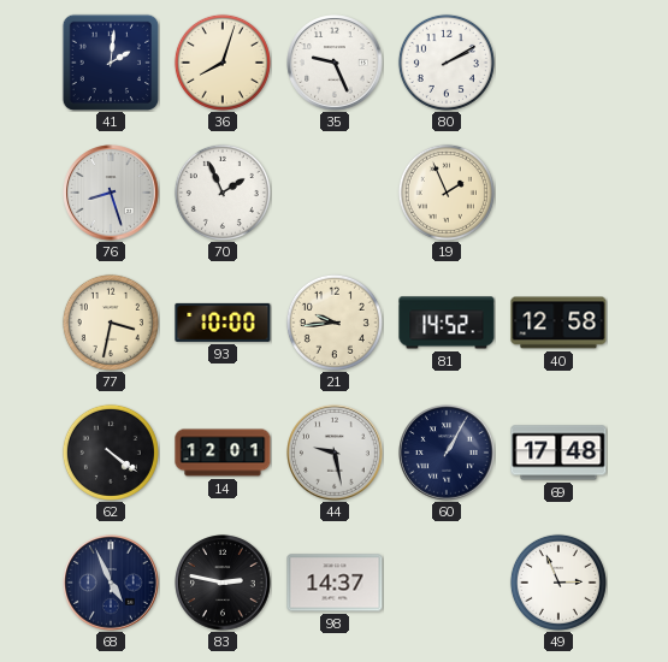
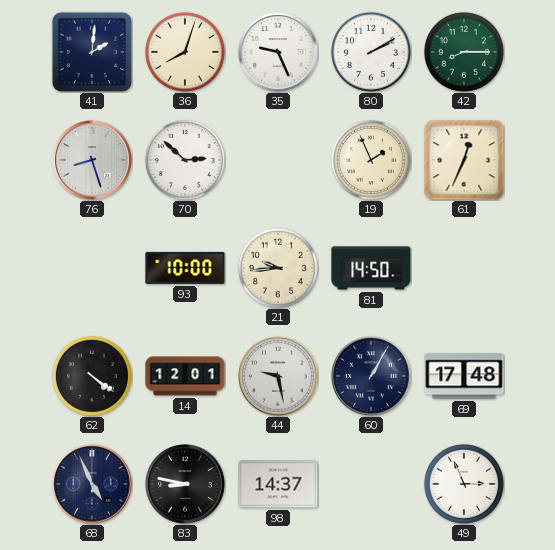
42: none -> 8:15 (464, 52)
70: 1:56 -> 2:52 (185, 160)
61: none -> 12:34 (464, 160)
77: 3:32 -> none (111, 323)
81: 14:52 -> 14:50 (371, 268)
40: 12:58 -> none (558, 323)
83: 2:47 -> 8:47 (185, 484)
